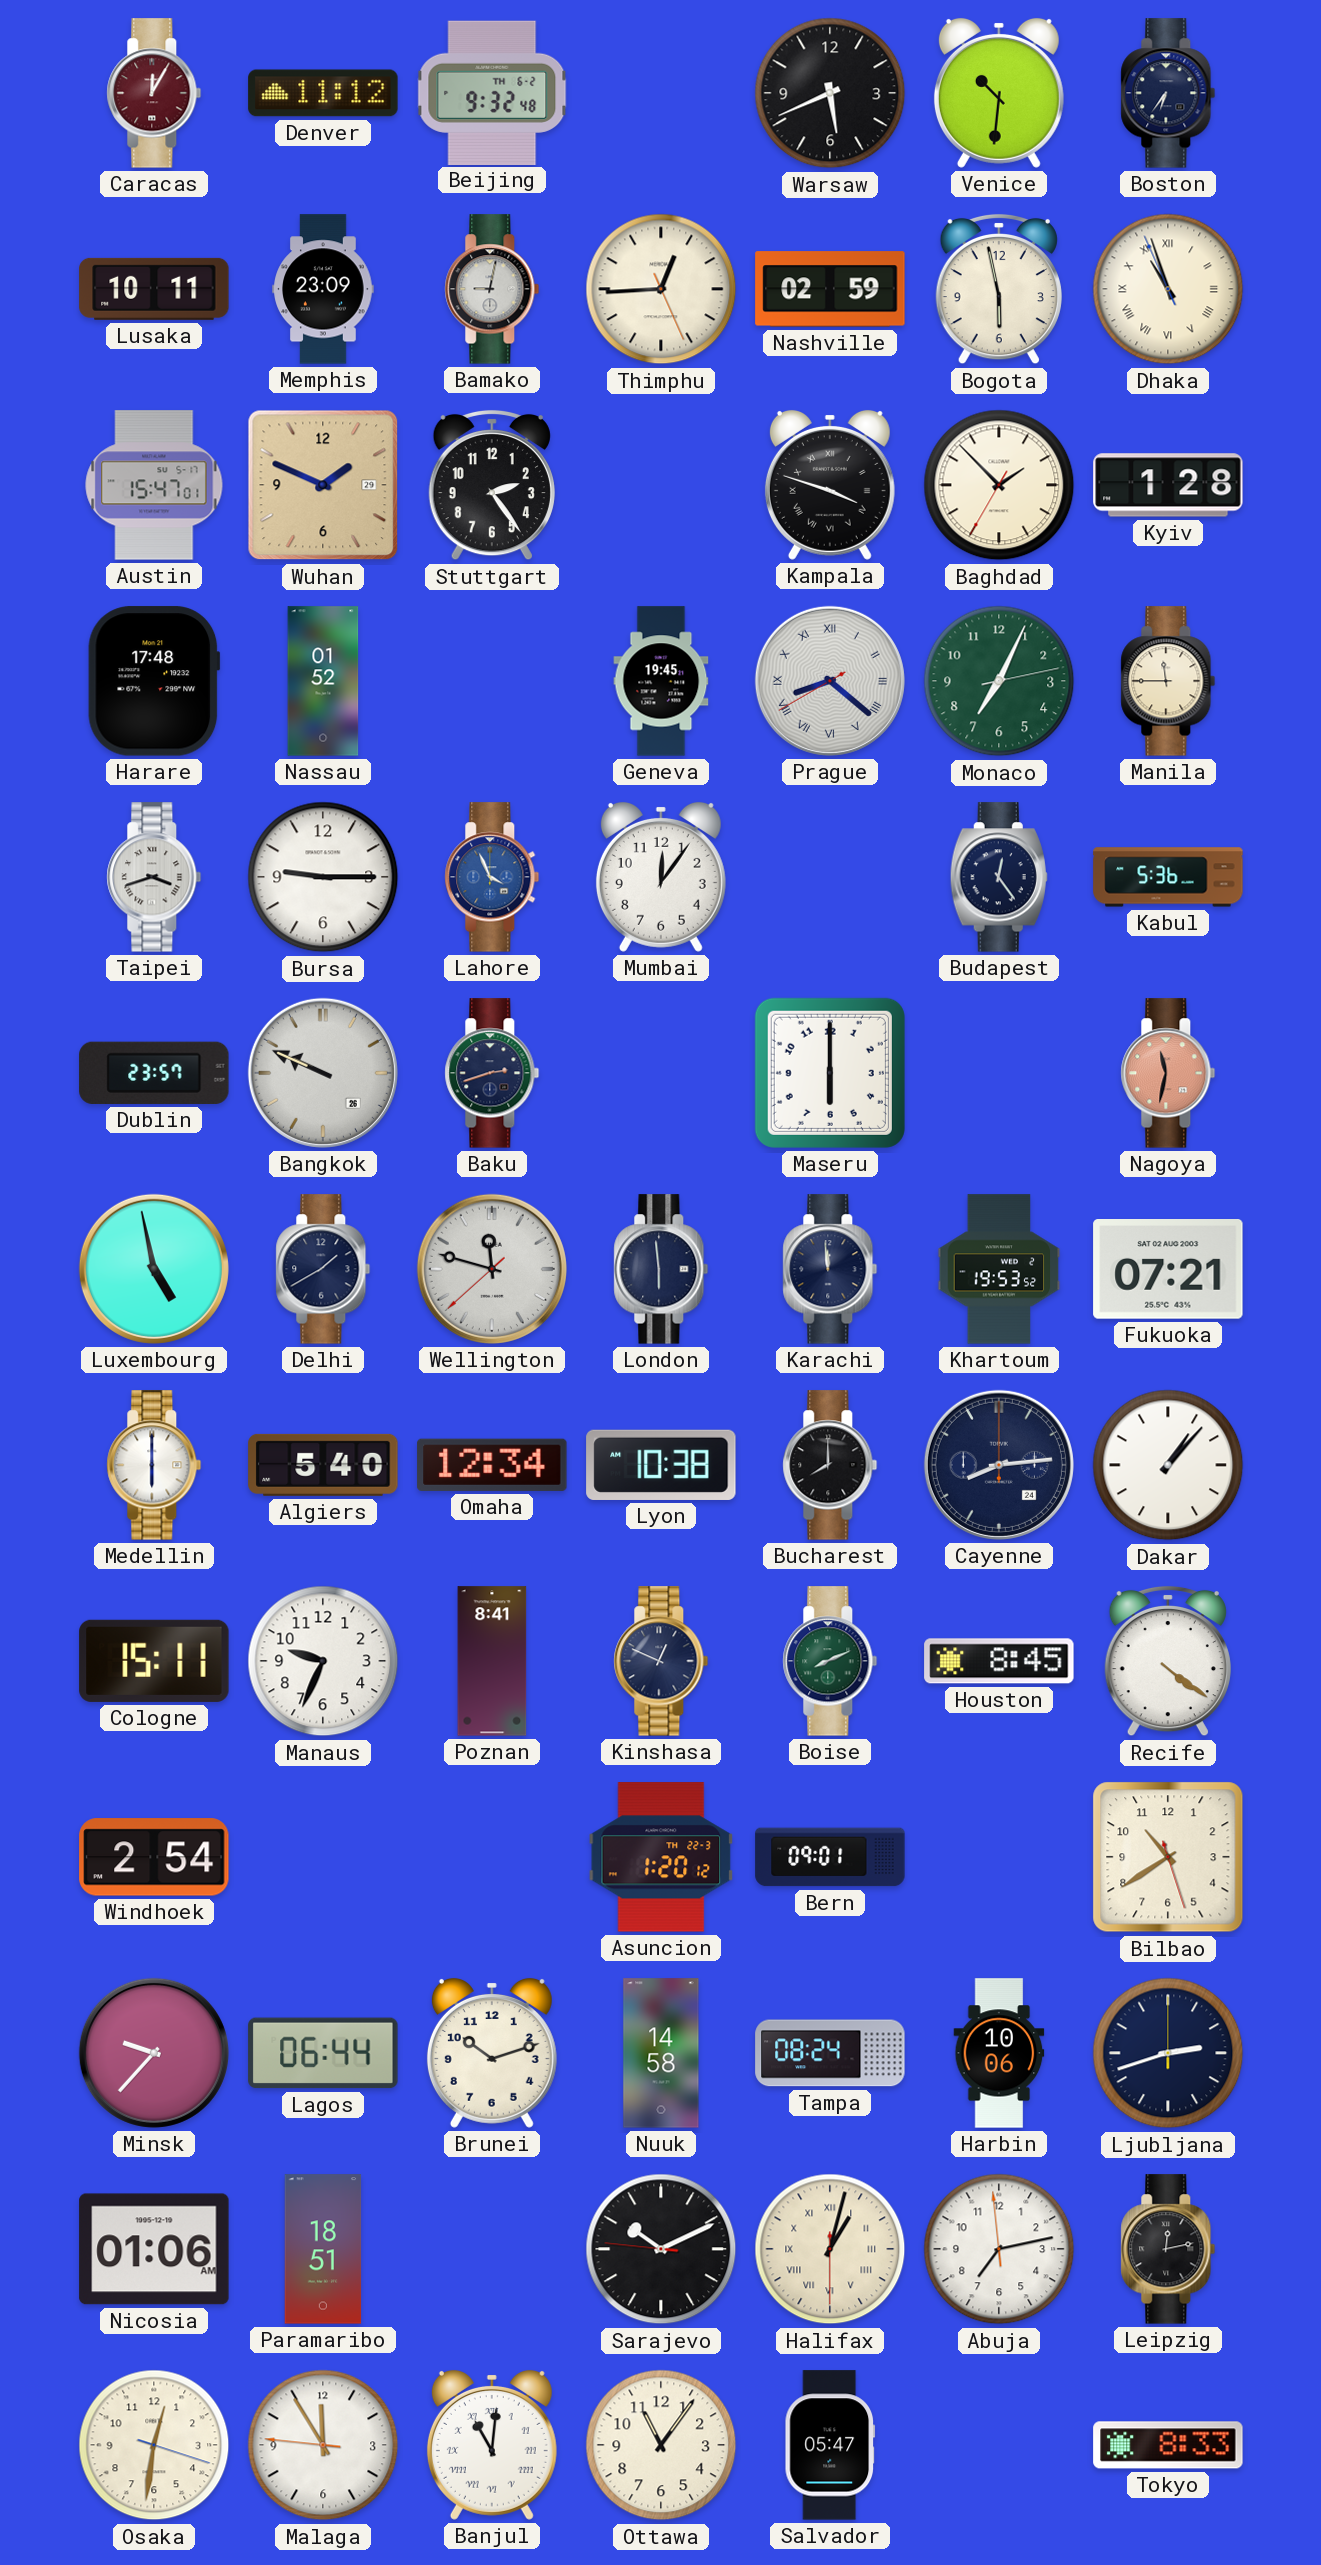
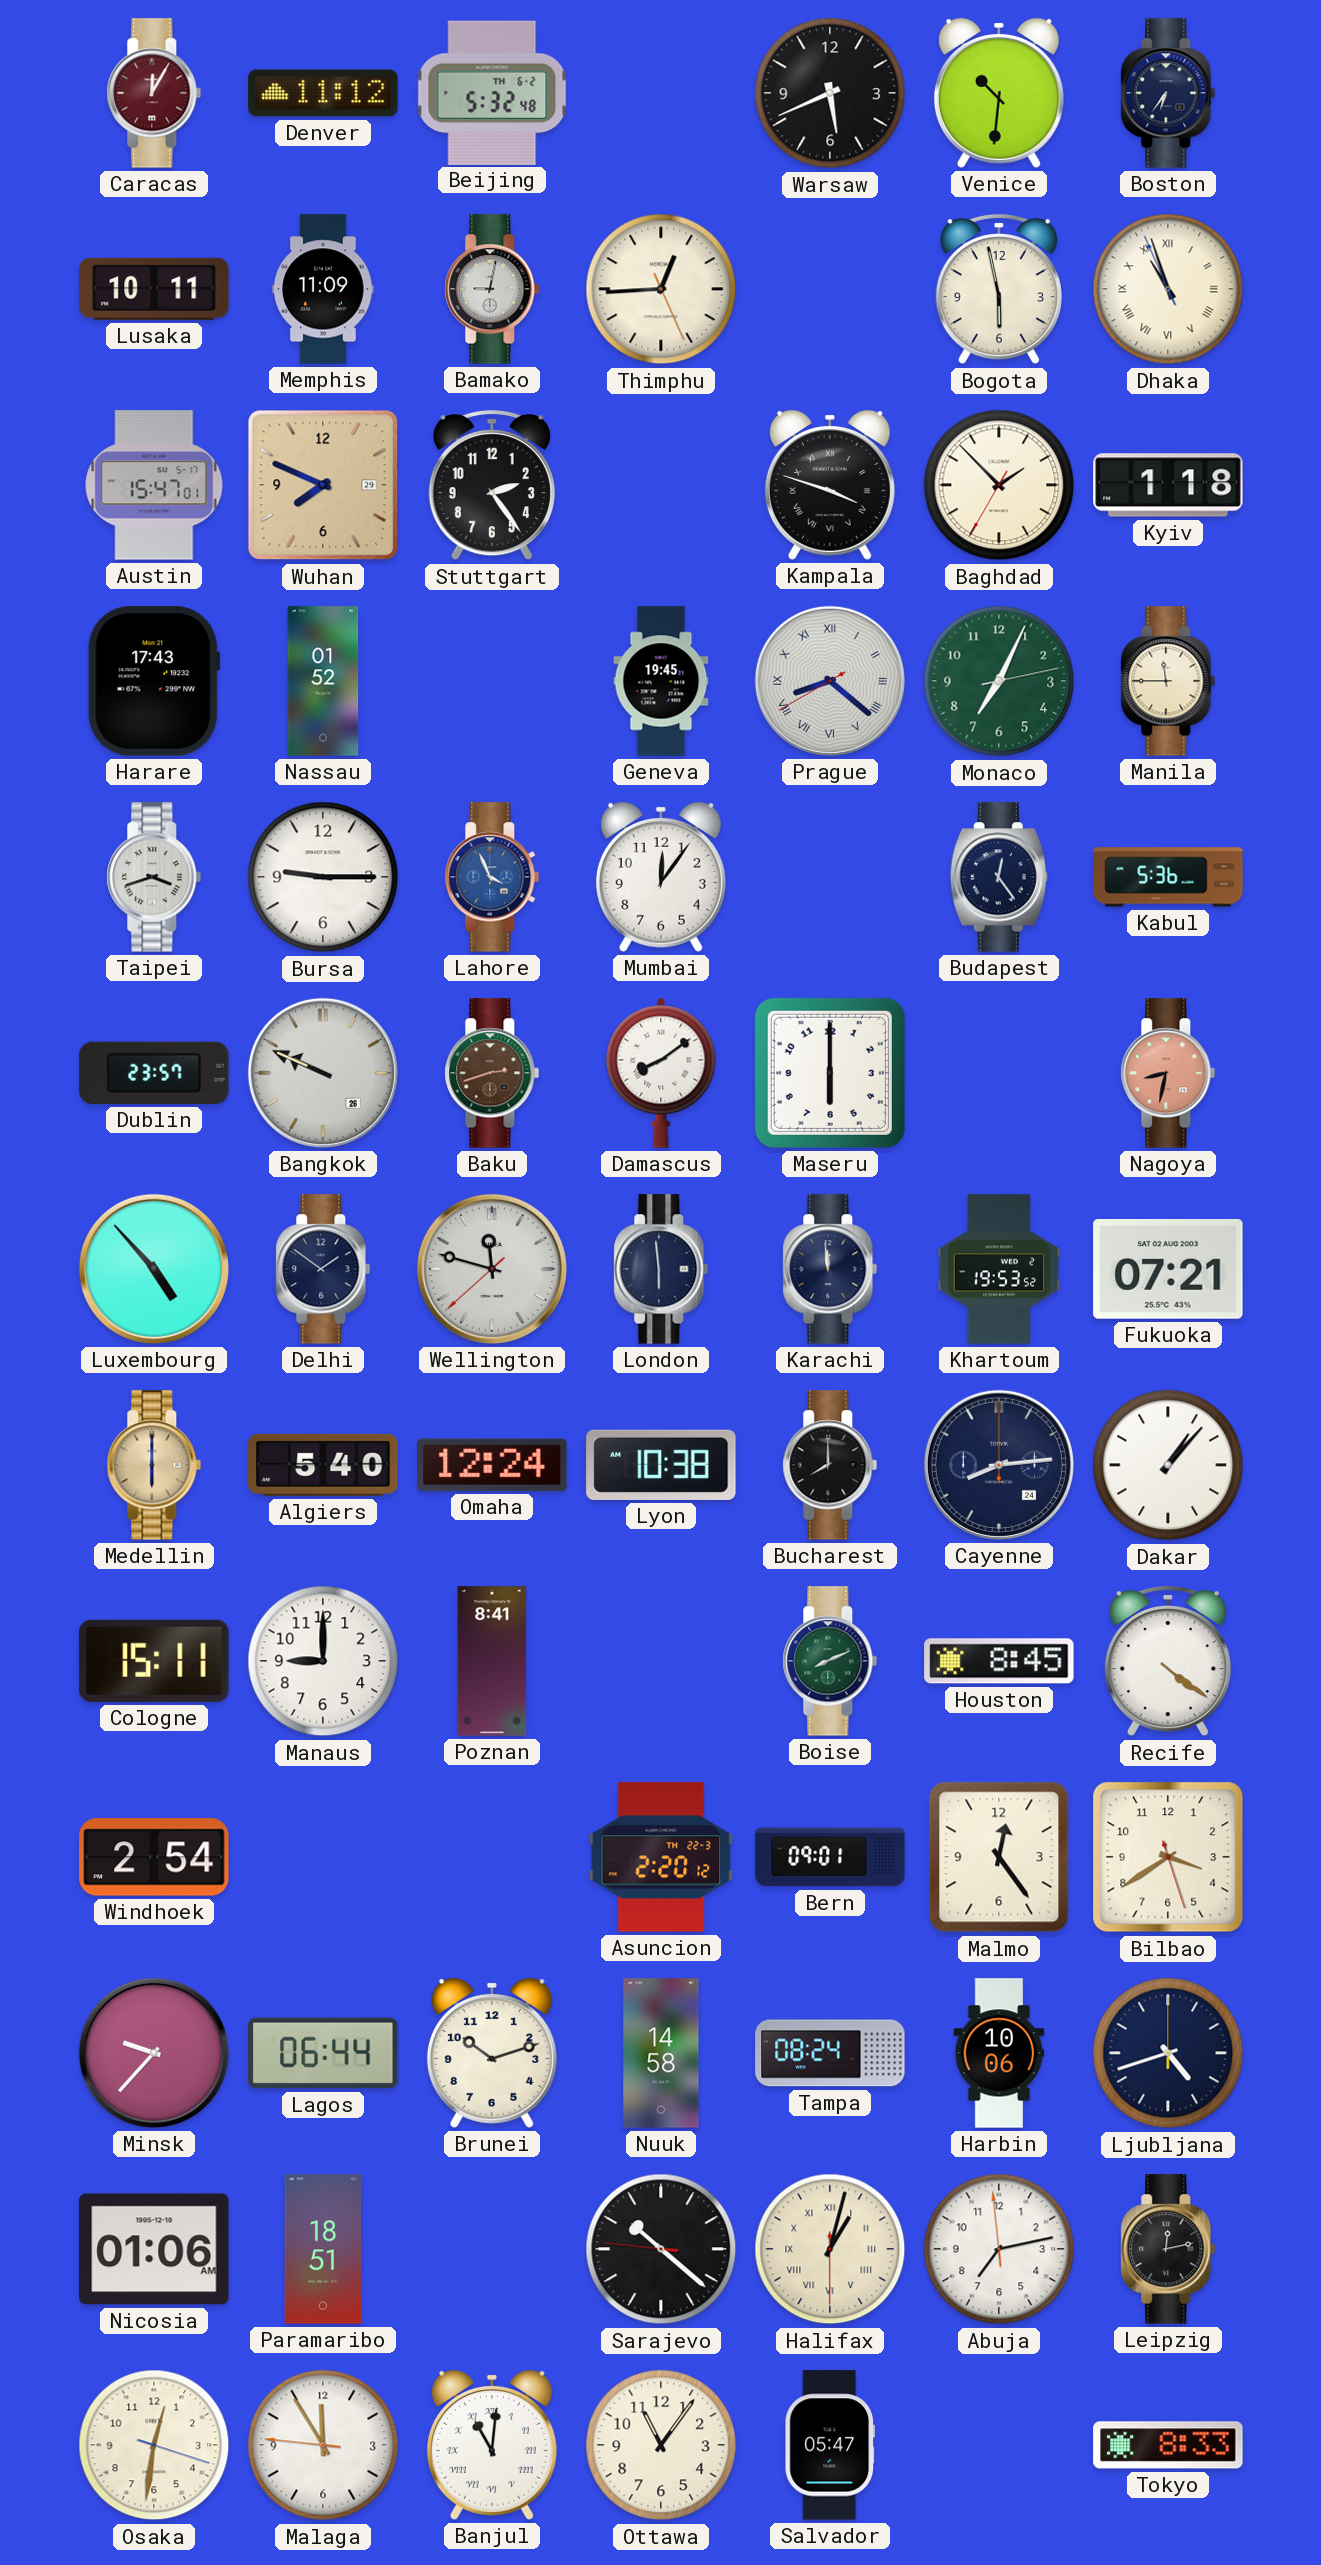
Beijing: 9:32 -> 5:32 (492, 92)
Memphis: 23:09 -> 11:09 (323, 289)
Nashville: 02:59 -> none (830, 289)
Wuhan: 1:49 -> 7:49 (323, 485)
Kyiv: 1:28 -> 1:18 (1168, 485)
Harare: 17:48 -> 17:43 (154, 681)
Baku dial: navy -> brown (492, 1073)
Damascus: none -> 8:09 (661, 1073)
Nagoya: 11:32 -> 8:32 (1168, 1073)
Luxembourg: 4:58 -> 4:53 (154, 1269)
Delhi: 1:40 -> 1:51 (323, 1269)
Medellin dial: white -> champagne (154, 1465)
Omaha: 12:34 -> 12:24 (492, 1465)
Manaus: 9:34 -> 9:00 (323, 1661)
Kinshasa: 12:49 -> none (661, 1661)
Asuncion: 1:20 -> 2:20 (661, 1857)
Malmo: none -> 12:24 (999, 1857)
Bilbao: 10:39 -> 3:39 (1168, 1857)
Ljubljana: 2:42 -> 4:42 (1168, 2053)
Sarajevo: 10:10 -> 10:21 (661, 2249)
